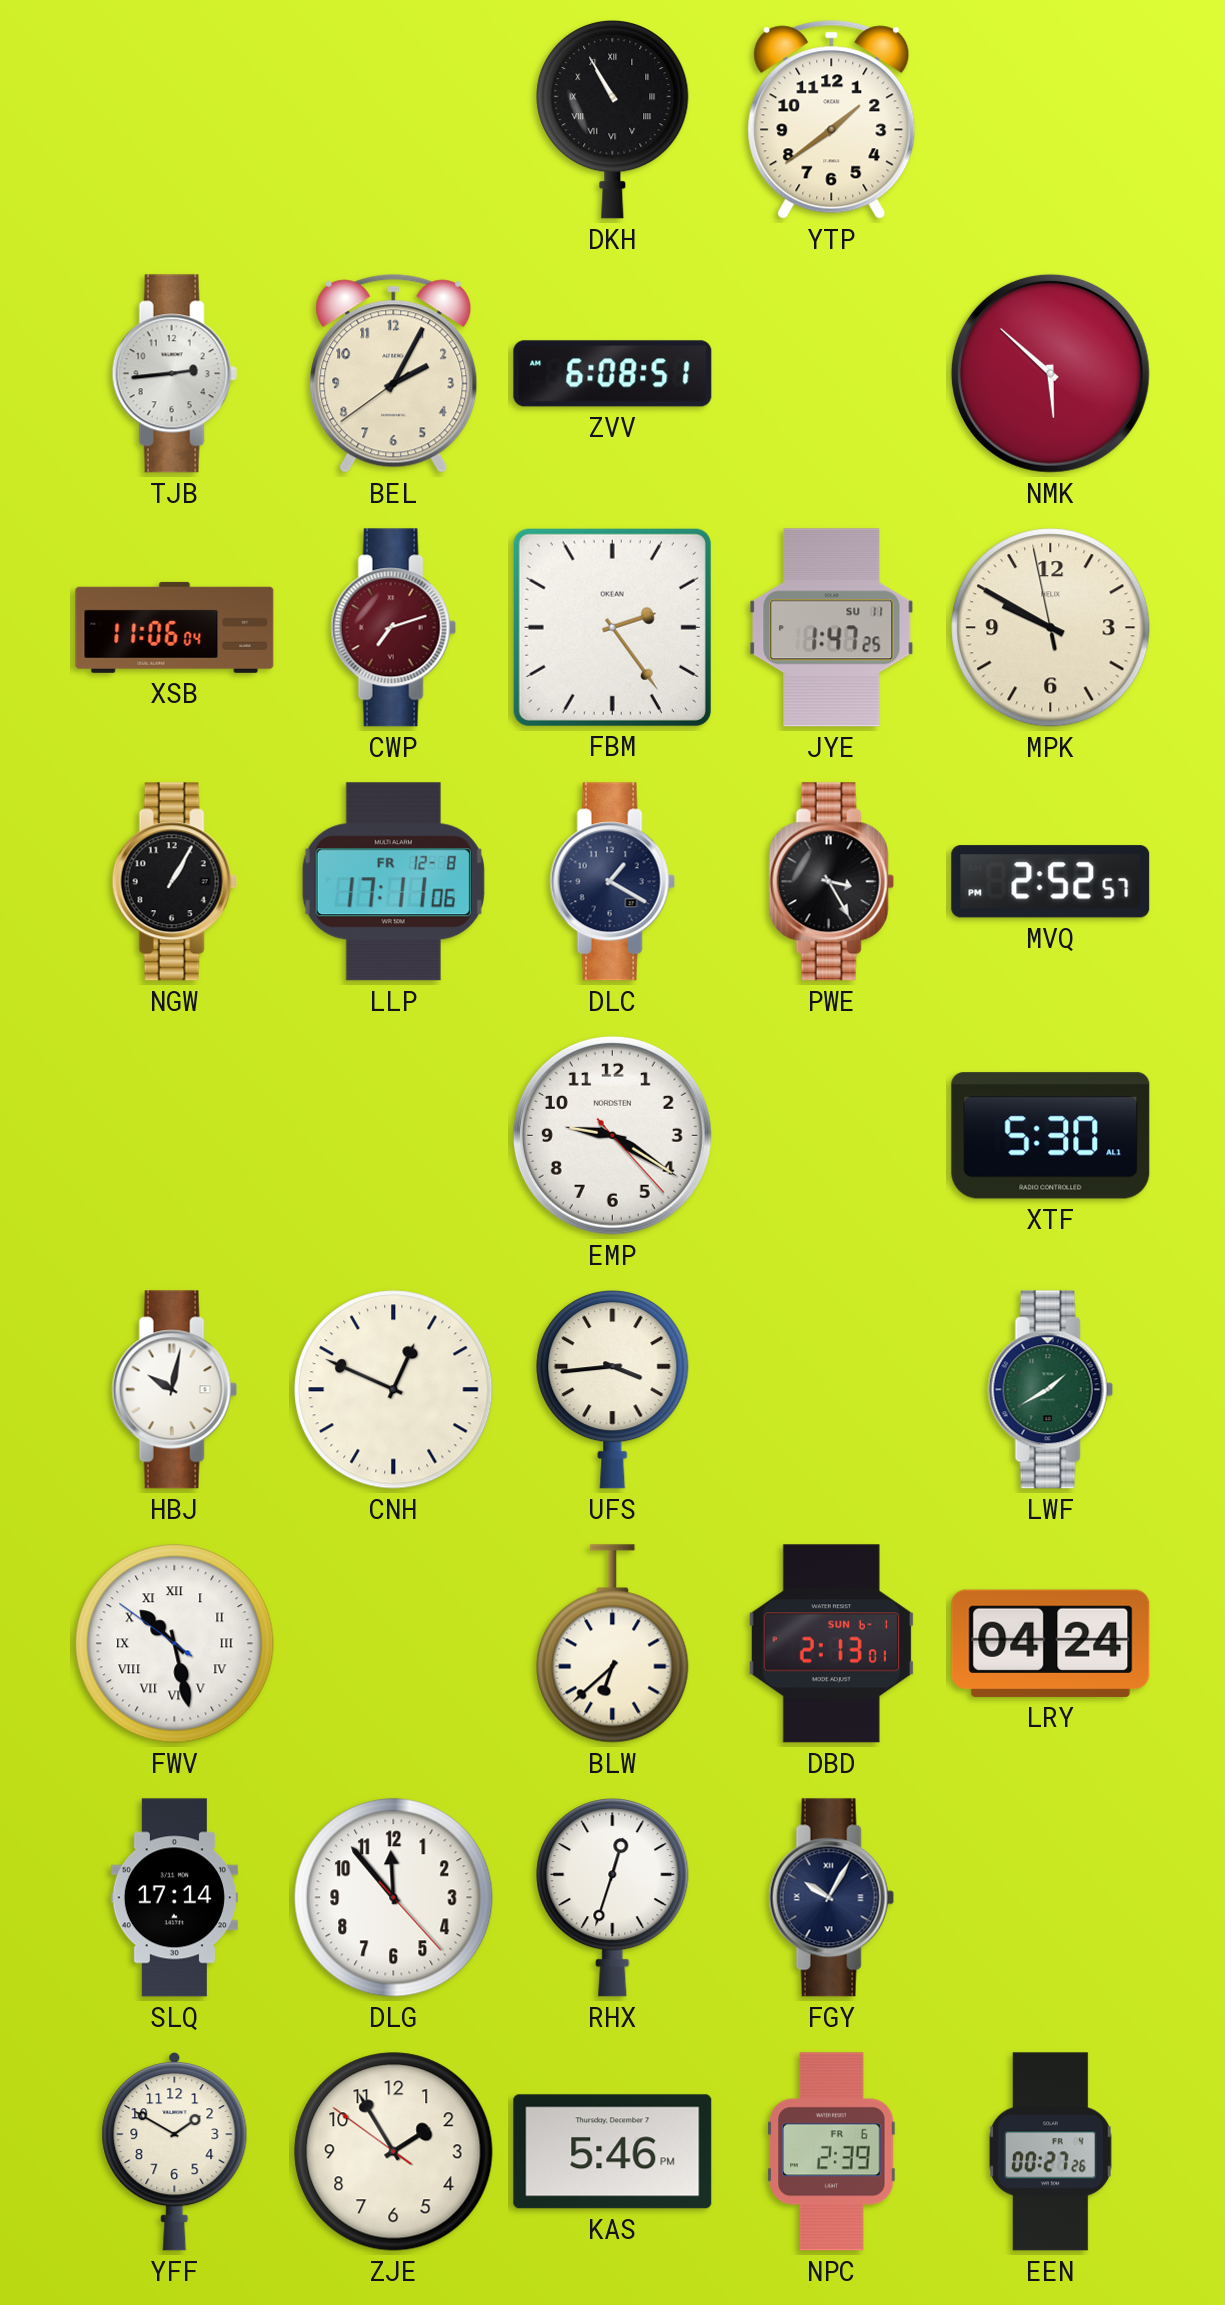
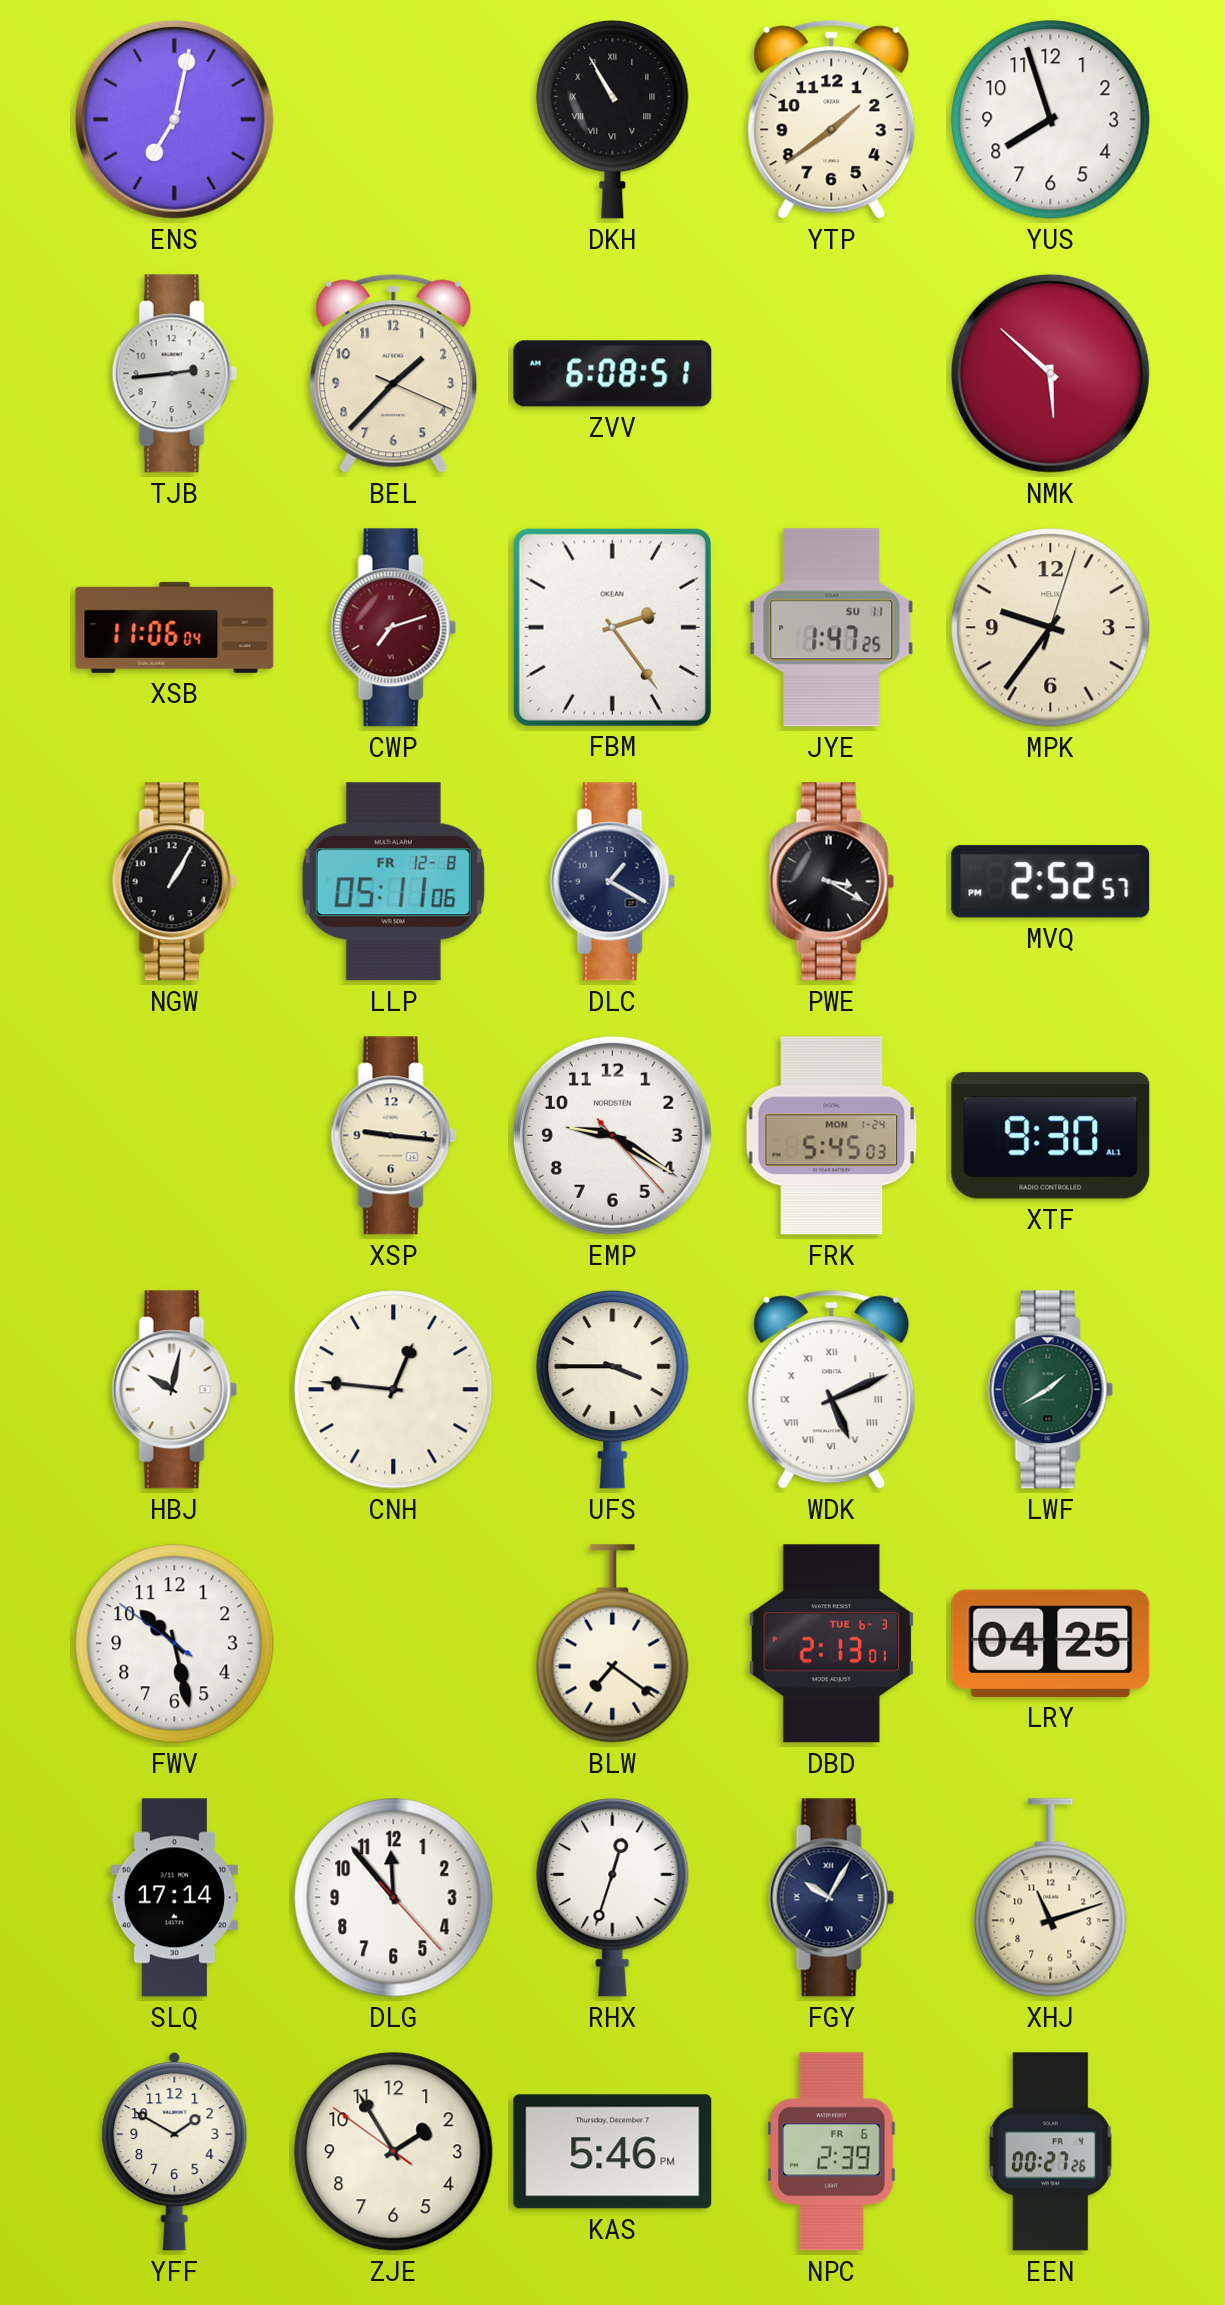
ENS: none -> 7:02 (174, 119)
YUS: none -> 7:57 (1051, 120)
BEL: 2:04 -> 1:37 (394, 373)
MPK: 9:49 -> 9:36 (1051, 628)
LLP: 17:11 -> 05:11 (393, 882)
PWE: 3:25 -> 3:20 (831, 882)
XSP: none -> 9:16 (393, 1136)
FRK: none -> 5:45 (832, 1136)
XTF: 5:30 -> 9:30 (1051, 1136)
CNH: 12:49 -> 12:46 (394, 1390)
UFS: 3:44 -> 3:45 (613, 1390)
WDK: none -> 5:11 (832, 1389)
FWV numerals: Roman -> Arabic (175, 1644)
BLW: 6:38 -> 7:21 (613, 1644)
DBD date: SUN 6-1 -> TUE 6-3 (831, 1644)
LRY: 04:24 -> 04:25 (1051, 1643)
XHJ: none -> 11:12 (1051, 1898)
